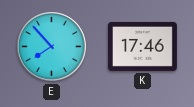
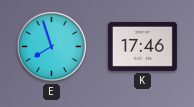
E: 7:53 -> 7:57 (52, 47)
